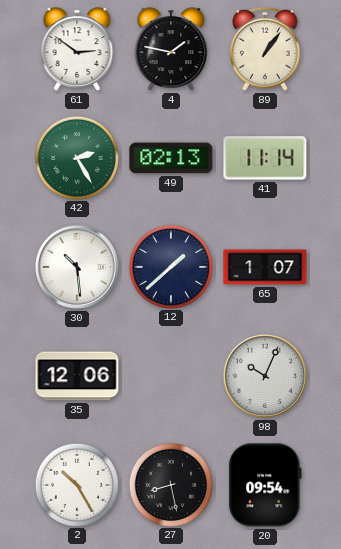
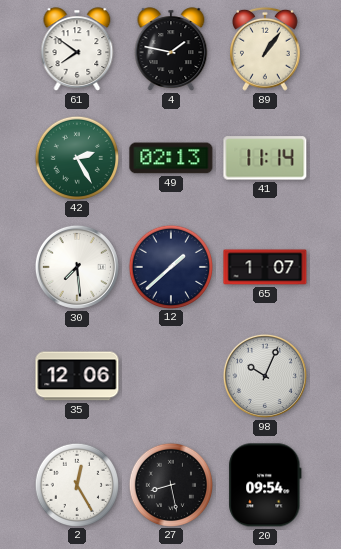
61: 2:51 -> 7:51 (77, 49)
30: 10:29 -> 7:29 (77, 267)
2: 10:25 -> 12:25 (76, 484)
